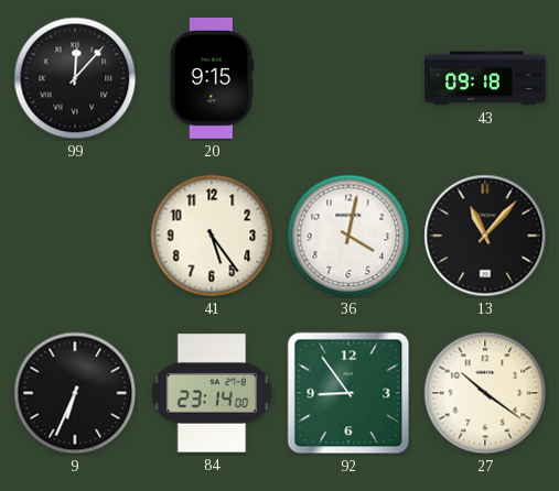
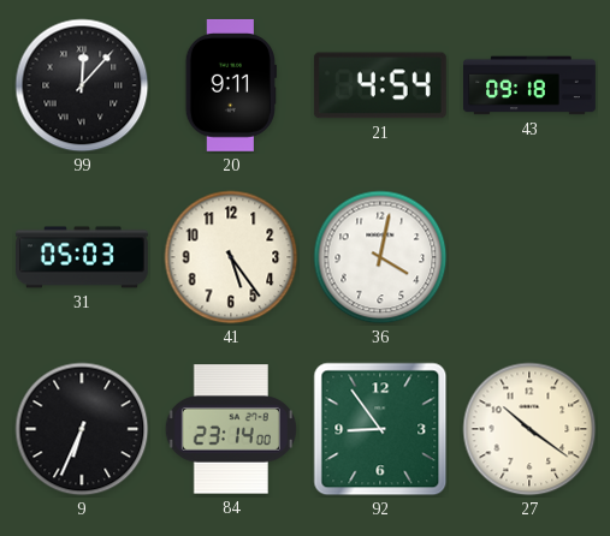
20: 9:15 -> 9:11 (231, 85)
21: none -> 4:54 (380, 85)
31: none -> 05:03 (83, 257)
13: 11:07 -> none (485, 236)
